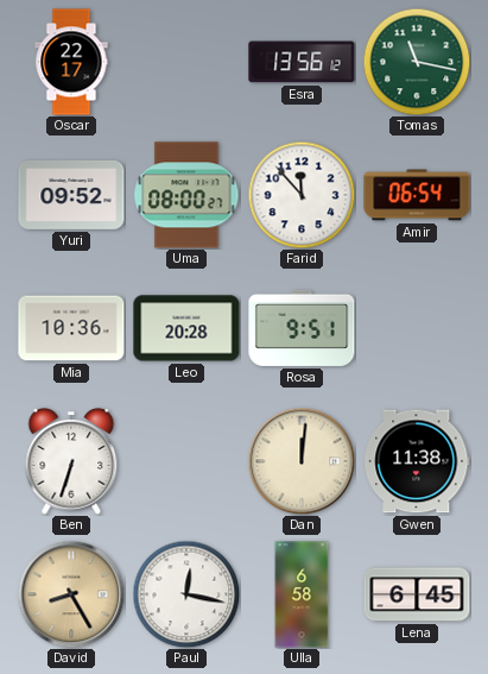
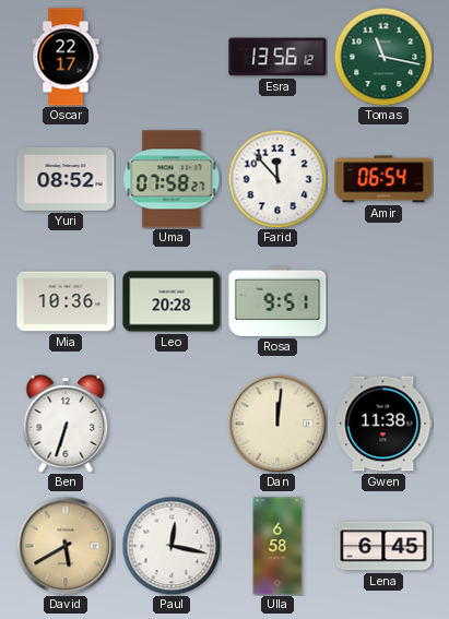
Yuri: 09:52 -> 08:52 (66, 179)
Uma: 08:00 -> 07:58 (172, 179)
David: 8:25 -> 5:40 (66, 546)
